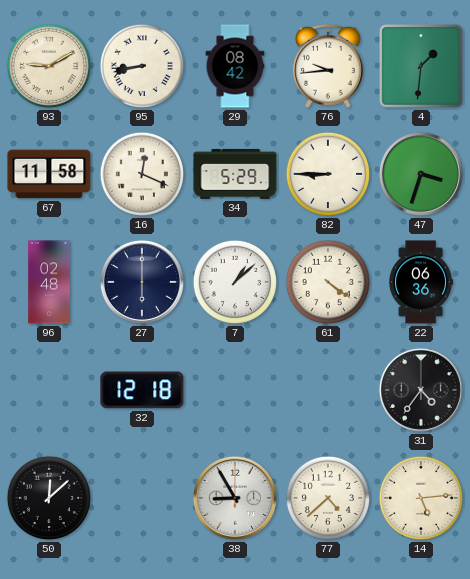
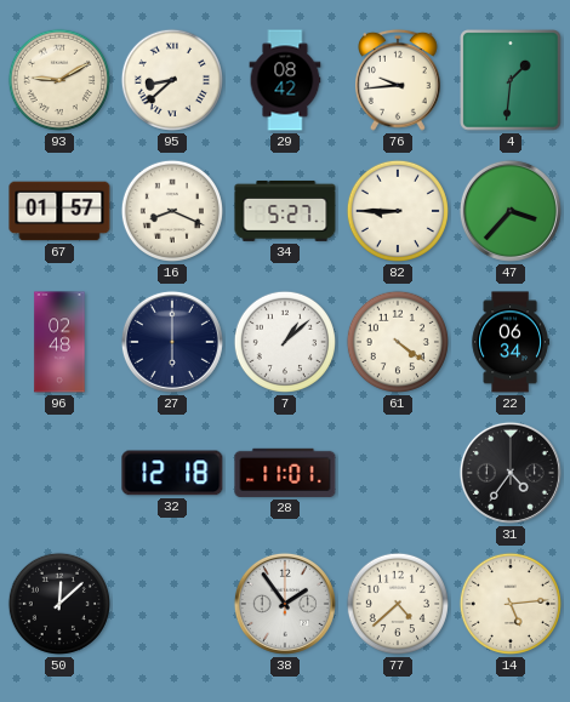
95: 8:43 -> 8:38 (172, 80)
67: 11:58 -> 01:57 (59, 211)
16: 12:19 -> 8:19 (172, 211)
34: 5:29 -> 5:27 (285, 211)
47: 3:33 -> 3:37 (511, 211)
22: 06:36 -> 06:34 (511, 342)
28: none -> 11:01 (285, 473)
38: 8:55 -> 1:54 (285, 604)
